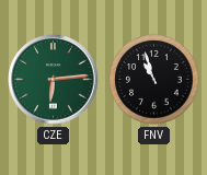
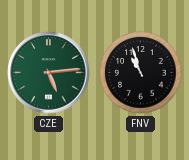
CZE: 6:14 -> 5:14 (49, 73)
